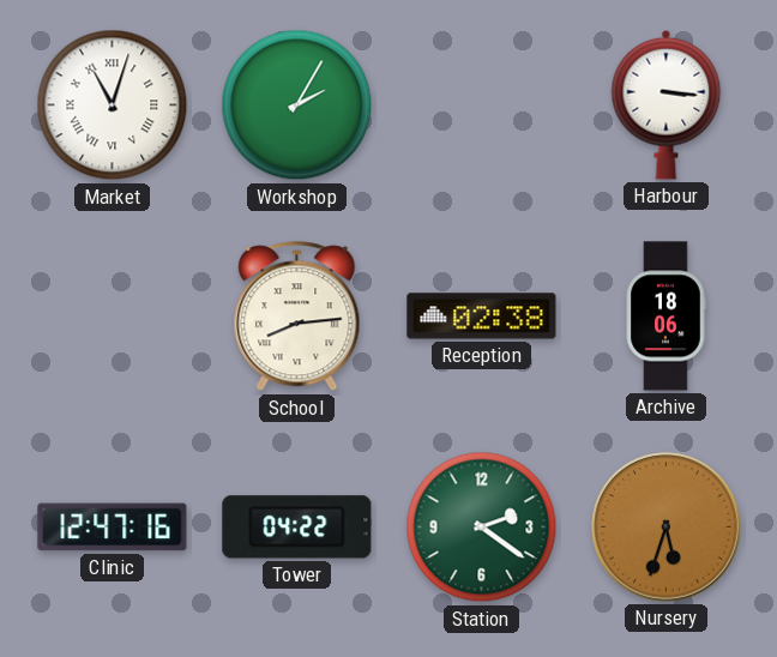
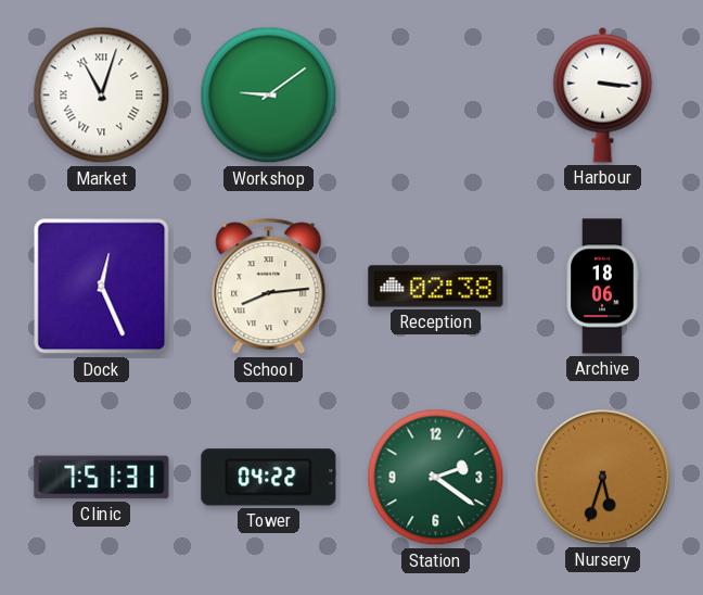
Workshop: 2:05 -> 9:09 (269, 96)
Dock: none -> 12:26 (102, 287)
Clinic: 12:47 -> 7:51 (102, 478)
